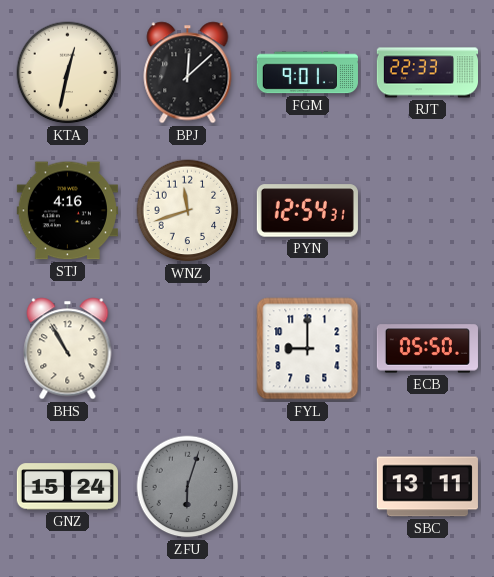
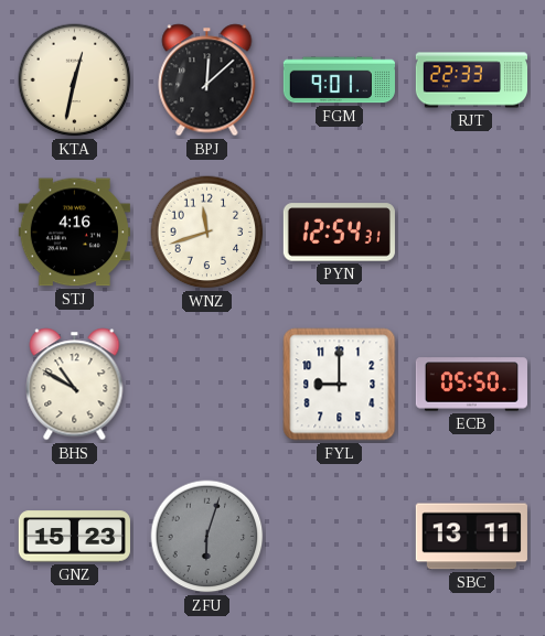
BHS: 10:55 -> 10:50 (75, 385)
GNZ: 15:24 -> 15:23 (74, 537)
